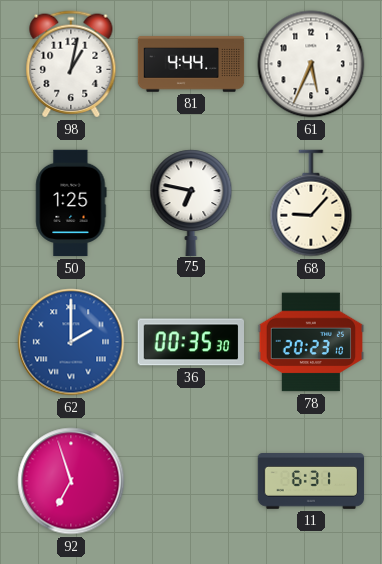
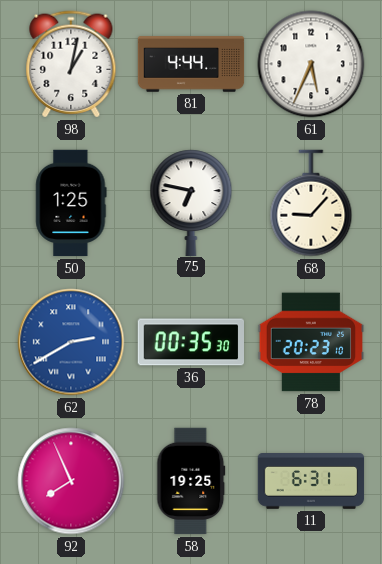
62: 2:00 -> 2:40 (71, 342)
92: 6:57 -> 7:56 (71, 481)
58: none -> 19:25 (191, 481)
